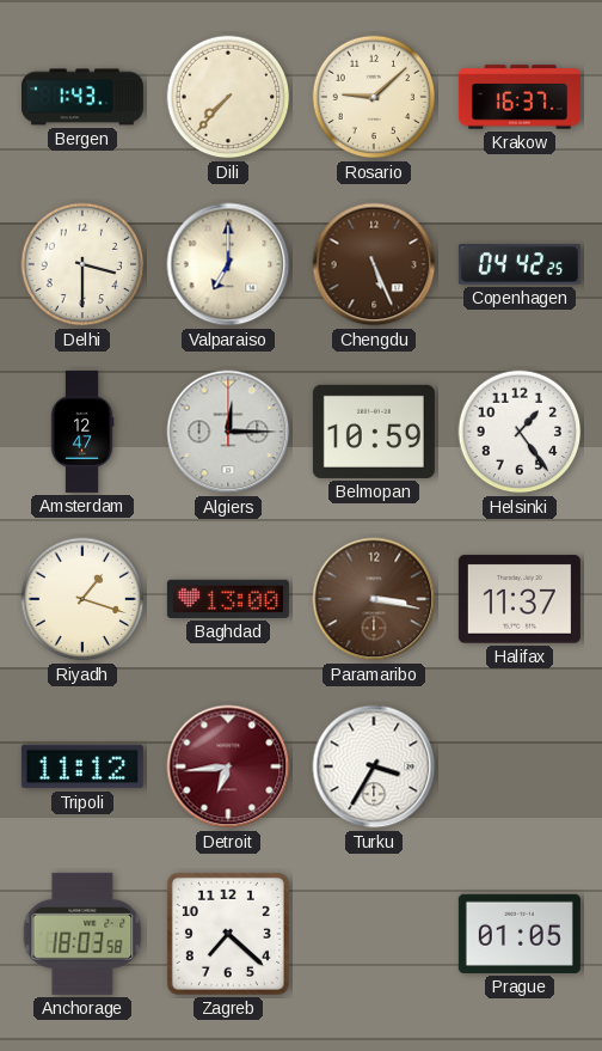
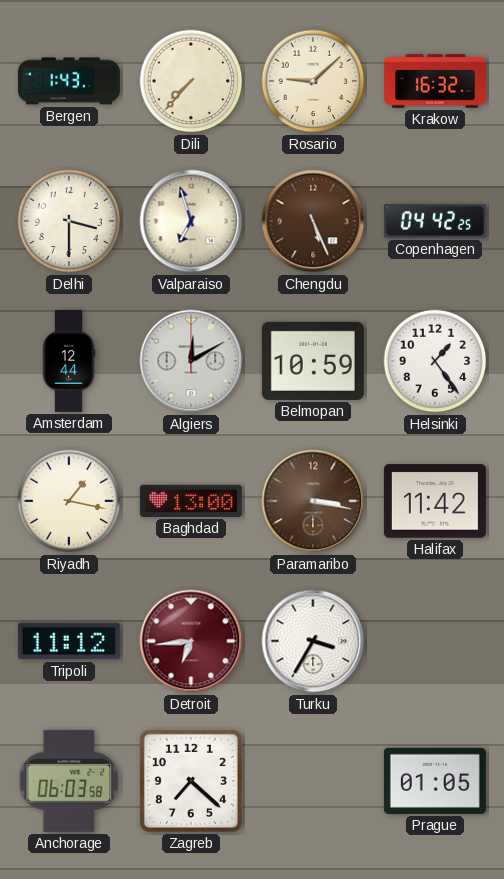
Krakow: 16:37 -> 16:32 (435, 81)
Valparaiso: 7:00 -> 6:57 (191, 221)
Amsterdam: 12:47 -> 12:44 (69, 361)
Algiers: 12:15 -> 12:10 (191, 361)
Riyadh: 1:18 -> 1:17 (69, 501)
Halifax: 11:37 -> 11:42 (435, 501)
Anchorage: 18:03 -> 06:03 (69, 781)
